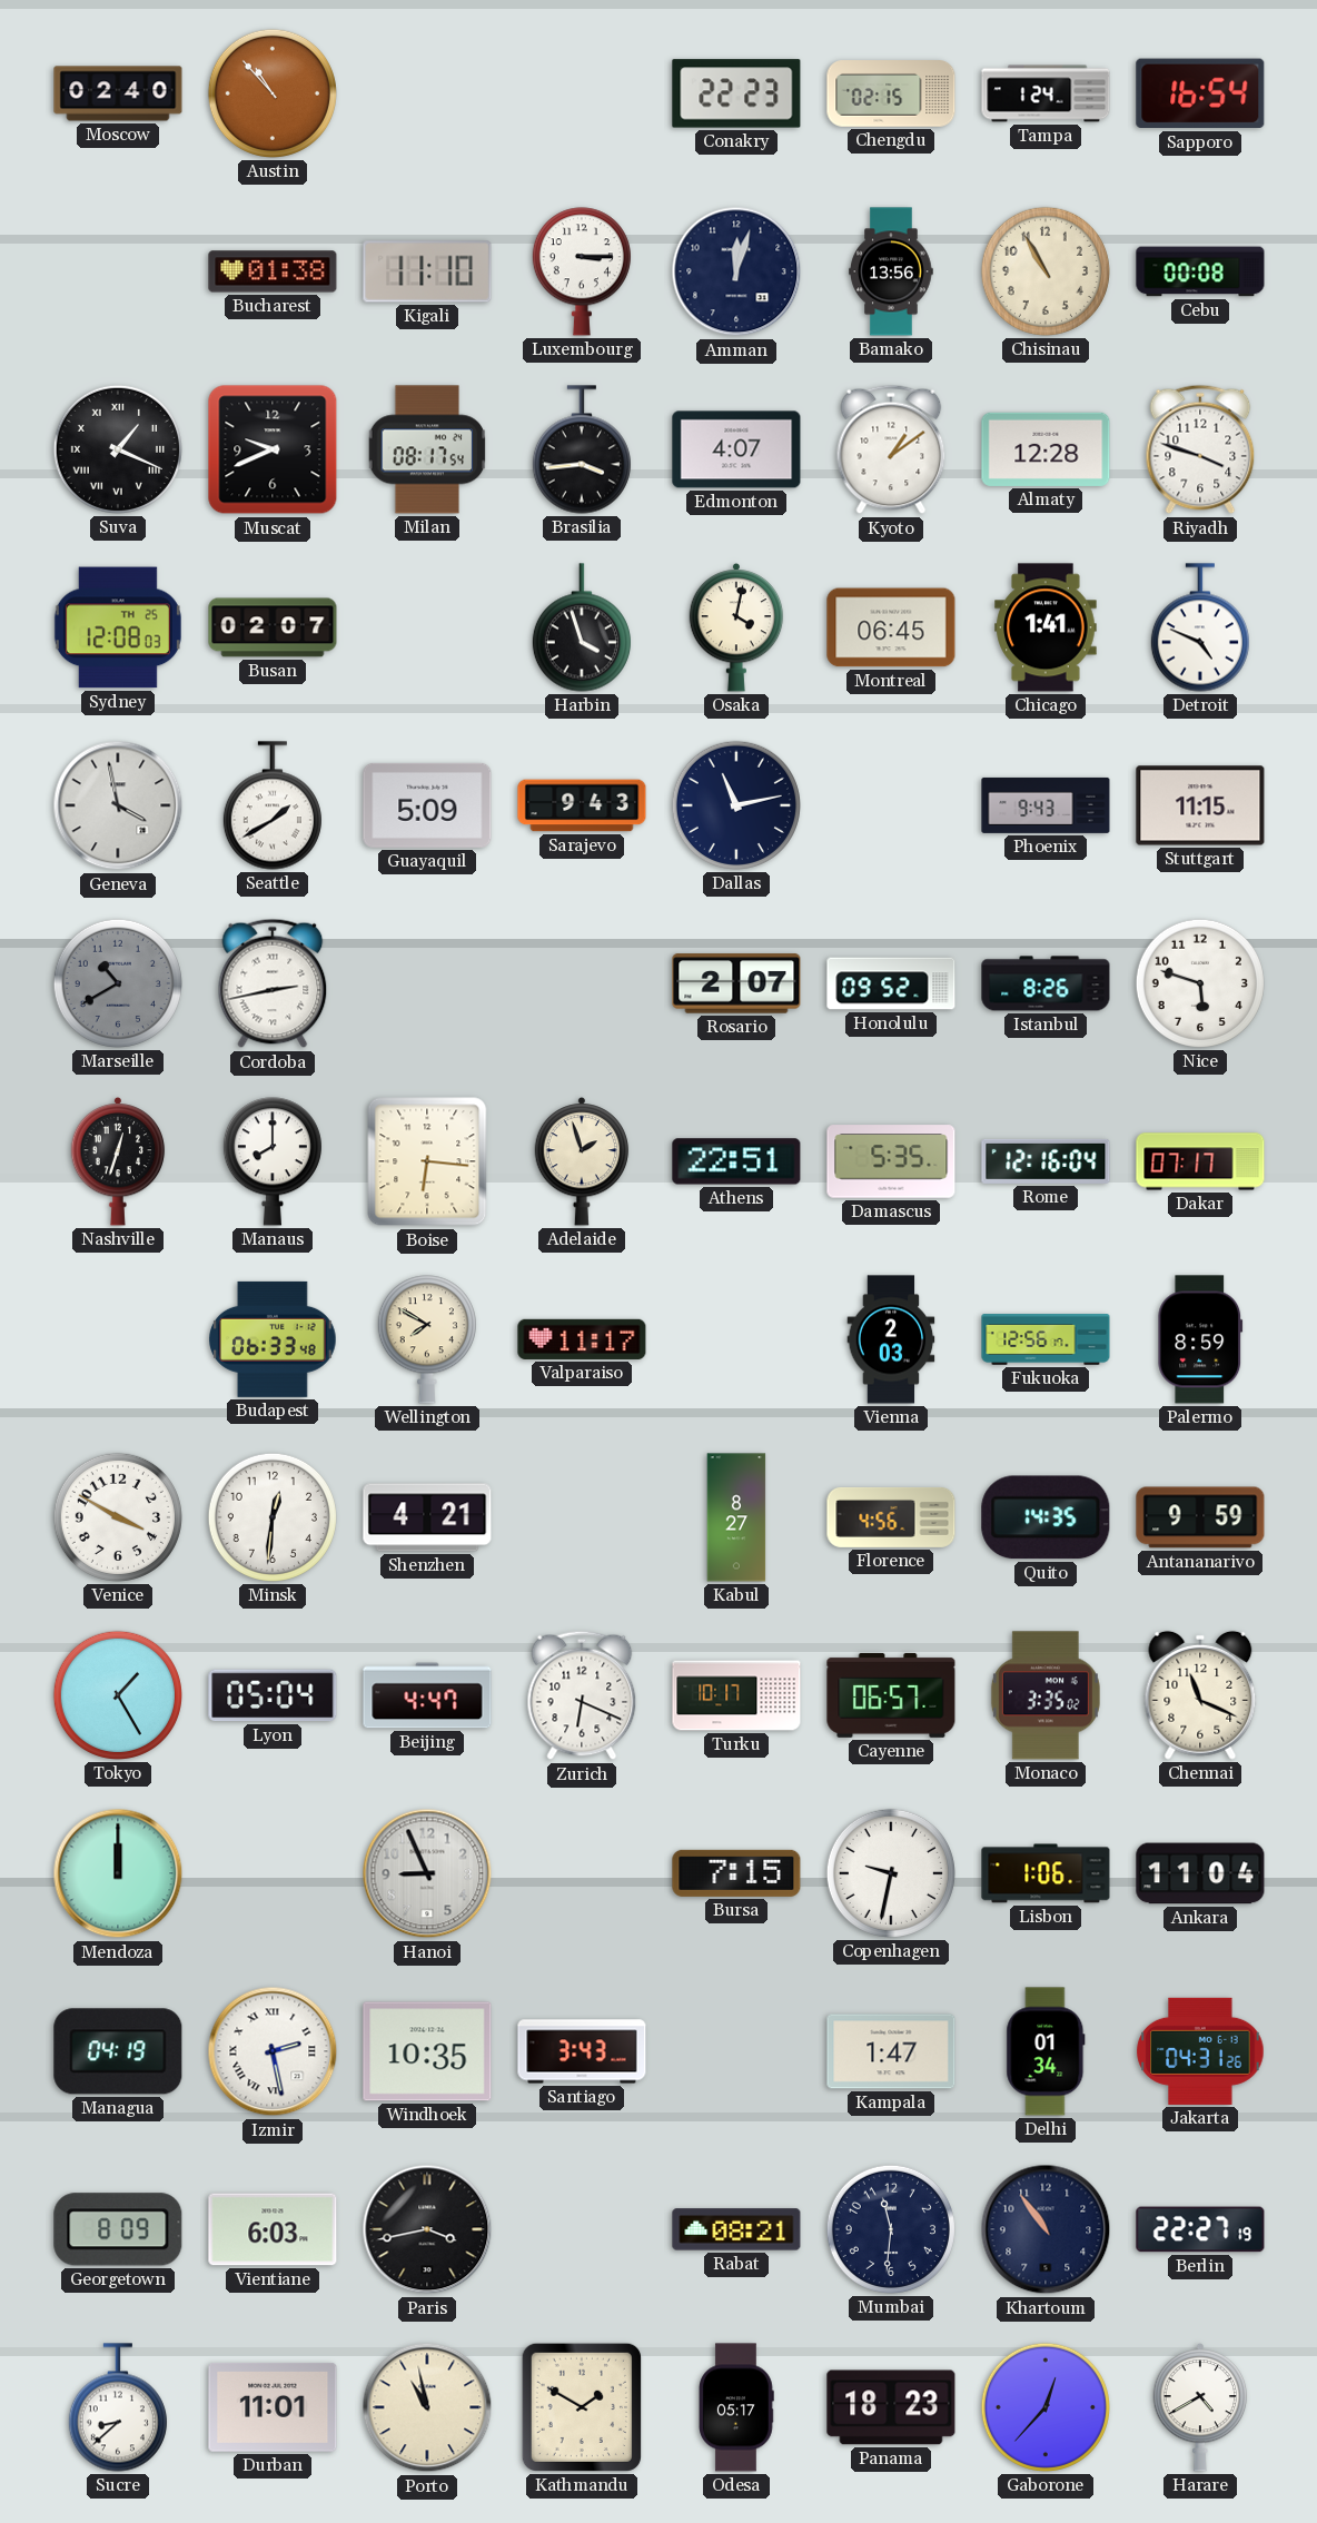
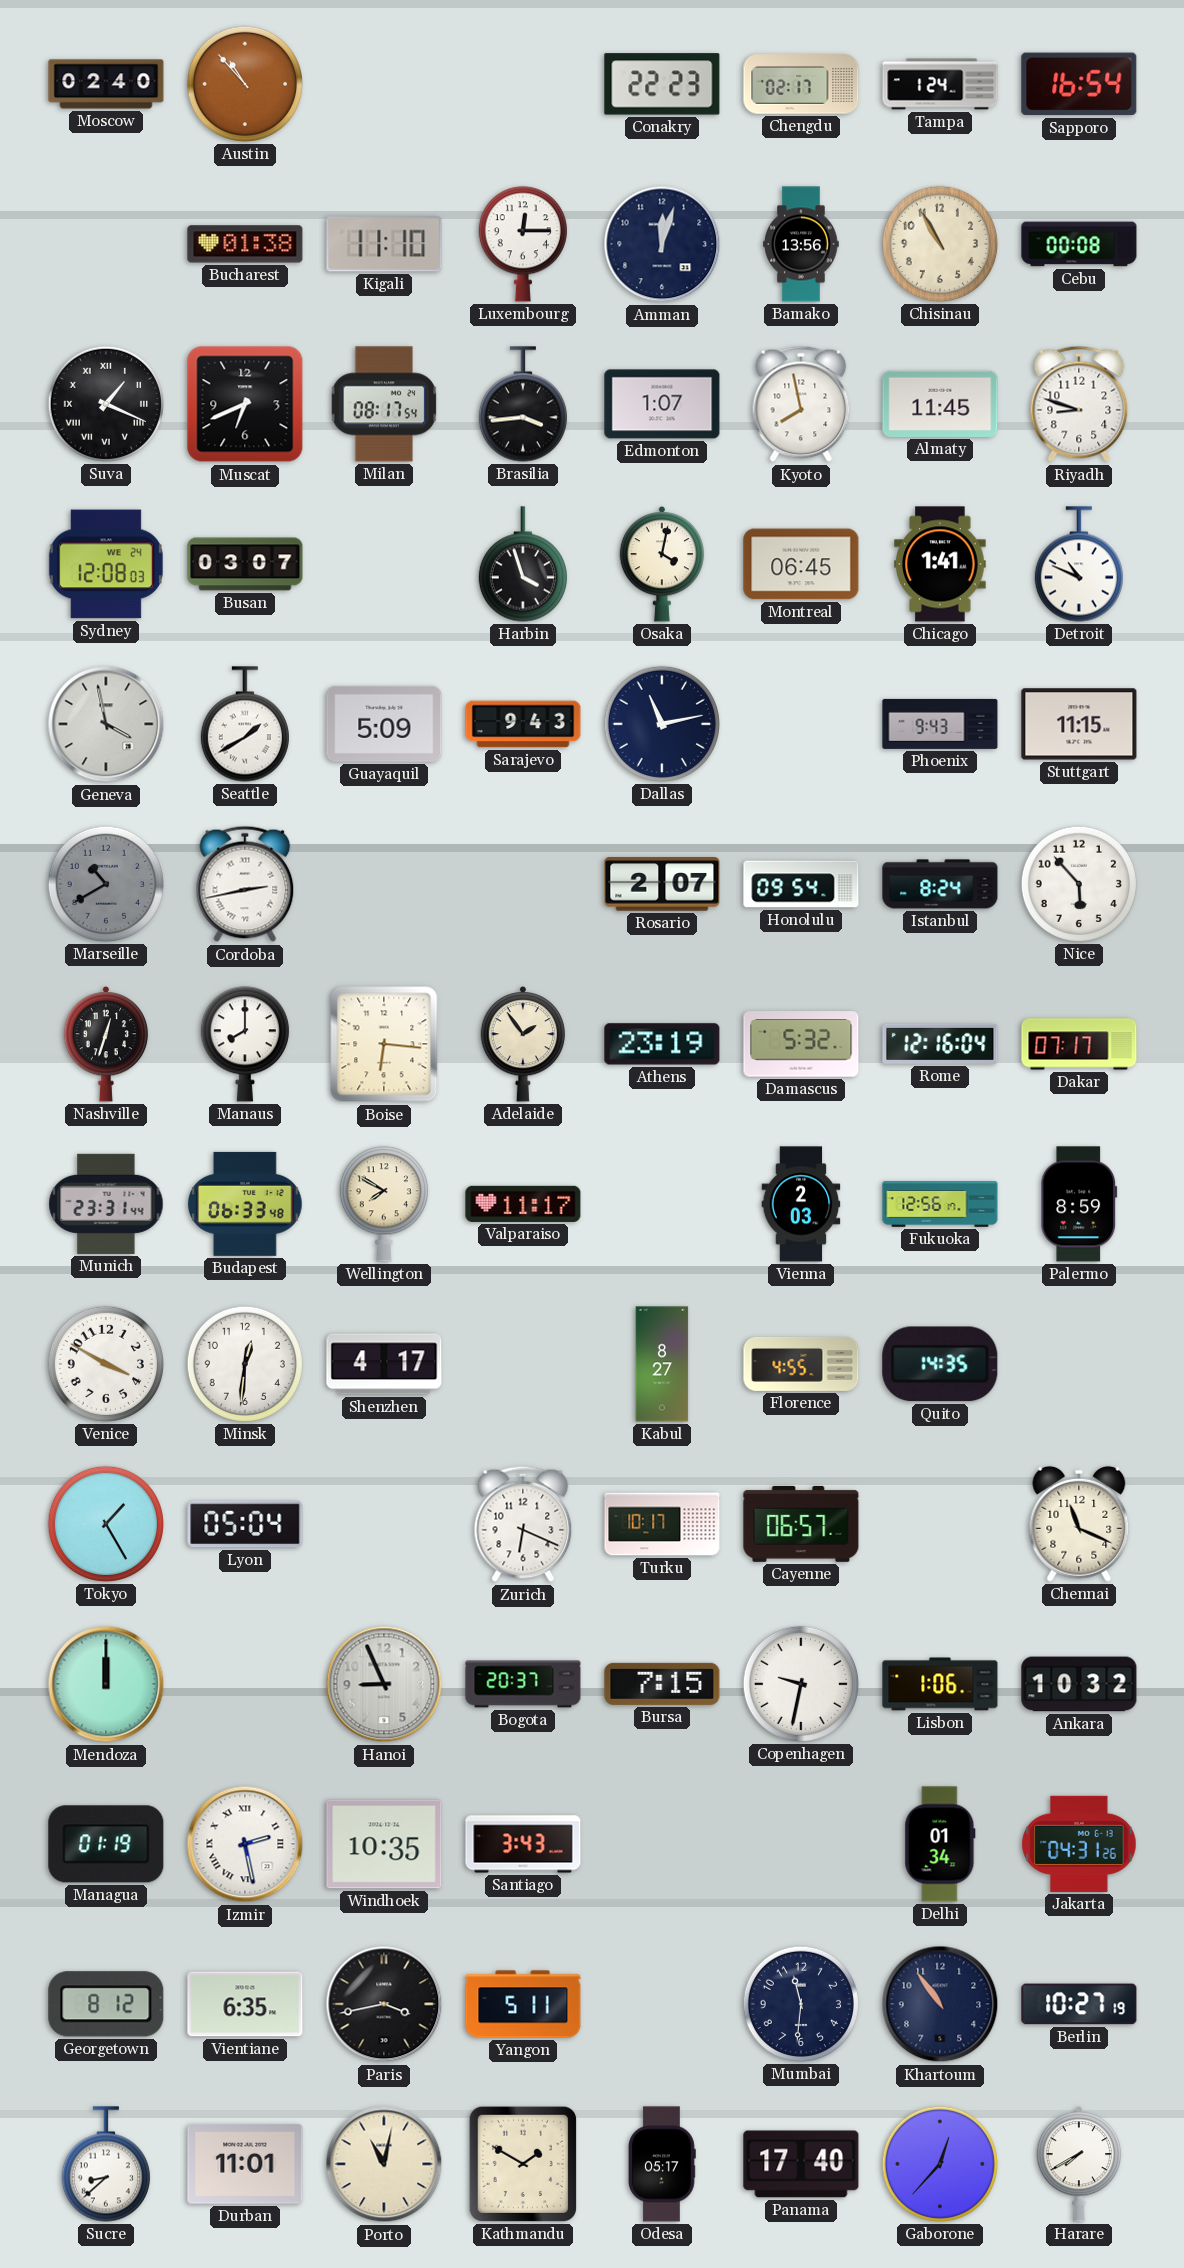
Chengdu: 02:15 -> 02:17 (801, 84)
Luxembourg: 3:15 -> 12:15 (523, 244)
Muscat: 9:41 -> 6:41 (245, 404)
Edmonton: 4:07 -> 1:07 (662, 404)
Kyoto: 1:09 -> 7:58 (801, 404)
Almaty: 12:28 -> 11:45 (940, 404)
Riyadh: 3:48 -> 8:48 (1079, 404)
Sydney date: TH 25 -> WE 24 (106, 564)
Busan: 02:07 -> 03:07 (245, 564)
Detroit: 4:49 -> 10:49 (1079, 564)
Honolulu: 09:52 -> 09:54 (801, 884)
Istanbul: 8:26 -> 8:24 (940, 884)
Nice: 5:48 -> 5:53 (1079, 884)
Adelaide: 1:57 -> 1:54 (523, 1045)
Athens: 22:51 -> 23:19 (662, 1044)
Damascus: 5:35 -> 5:32 (801, 1044)
Munich: none -> 23:31 (106, 1204)
Shenzhen: 4:21 -> 4:17 (384, 1364)
Florence: 4:56 -> 4:55 (801, 1364)
Antananarivo: 9:59 -> none (1200, 1517)
Beijing: 4:47 -> none (427, 1695)
Monaco: 3:35 -> none (1046, 1695)
Bogota: none -> 20:37 (523, 1684)
Ankara: 11:04 -> 10:32 (1079, 1684)
Managua: 04:19 -> 01:19 (106, 1844)
Kampala: 1:47 -> none (891, 2051)
Georgetown: 8:09 -> 8:12 (106, 2004)
Vientiane: 6:03 -> 6:35 (245, 2004)
Yangon: none -> 5:11 (523, 2004)
Rabat: 08:21 -> none (736, 2229)
Berlin: 22:27 -> 10:27 (1079, 2004)
Porto: 10:58 -> 11:02 (384, 2164)
Panama: 18:23 -> 17:40 (801, 2164)
Harare: 4:40 -> 7:40 (1079, 2165)
